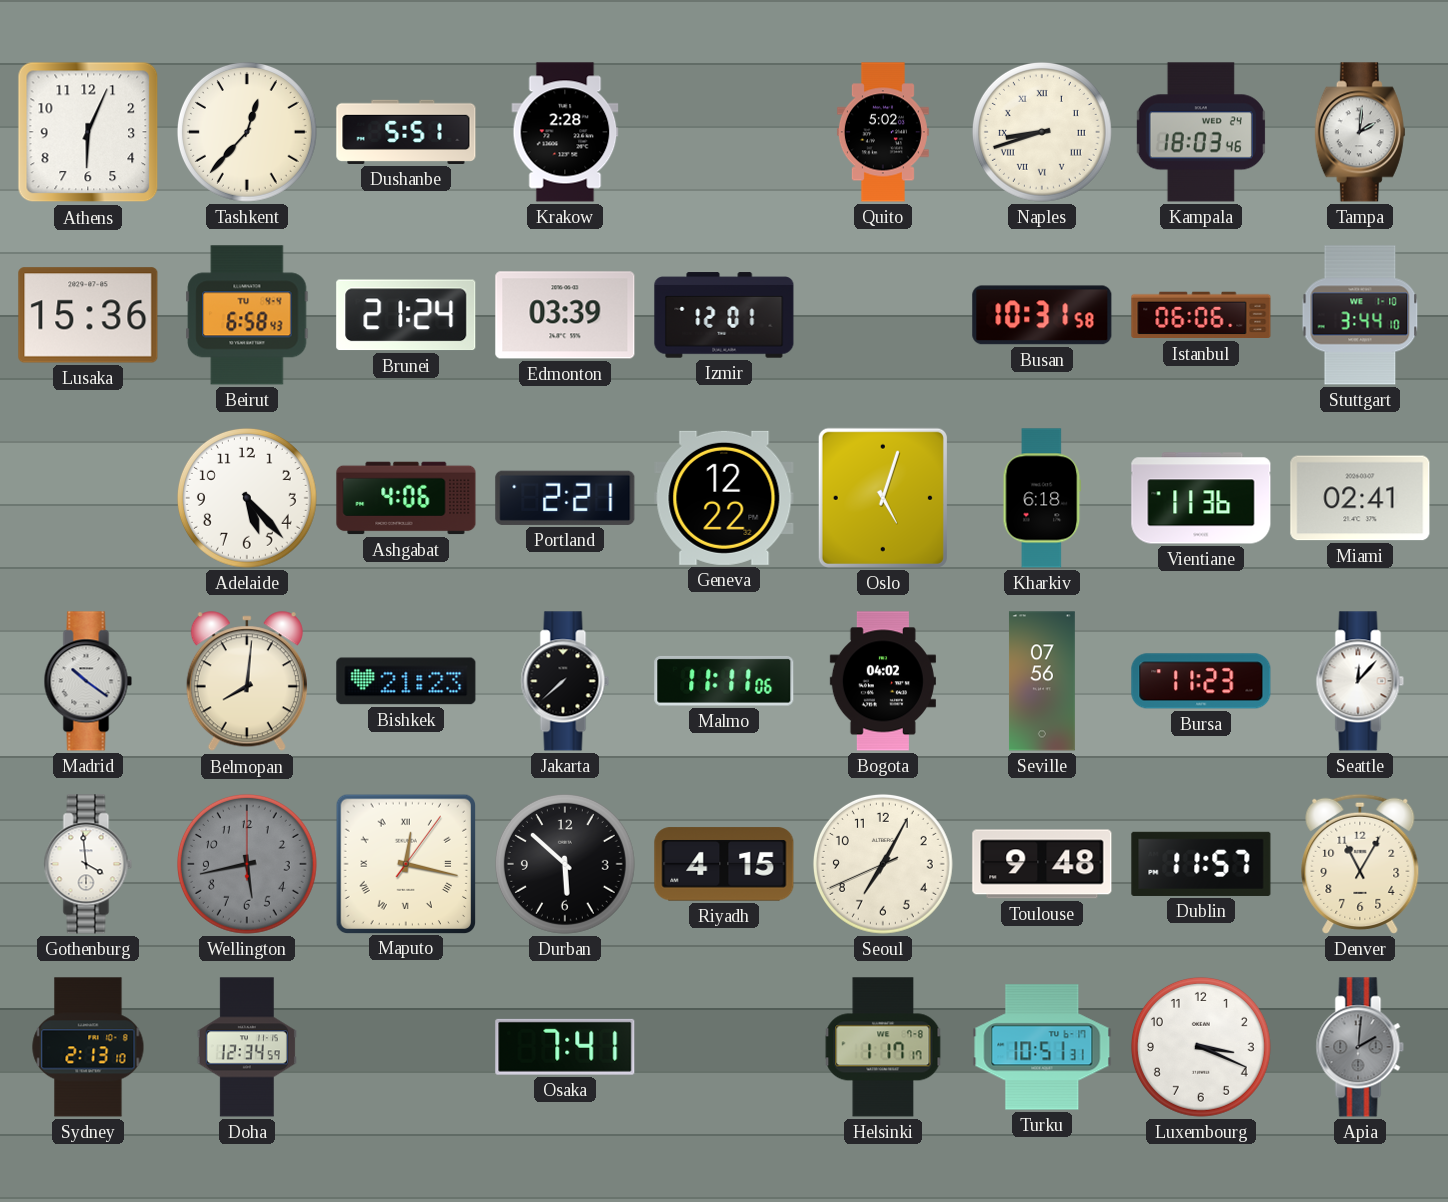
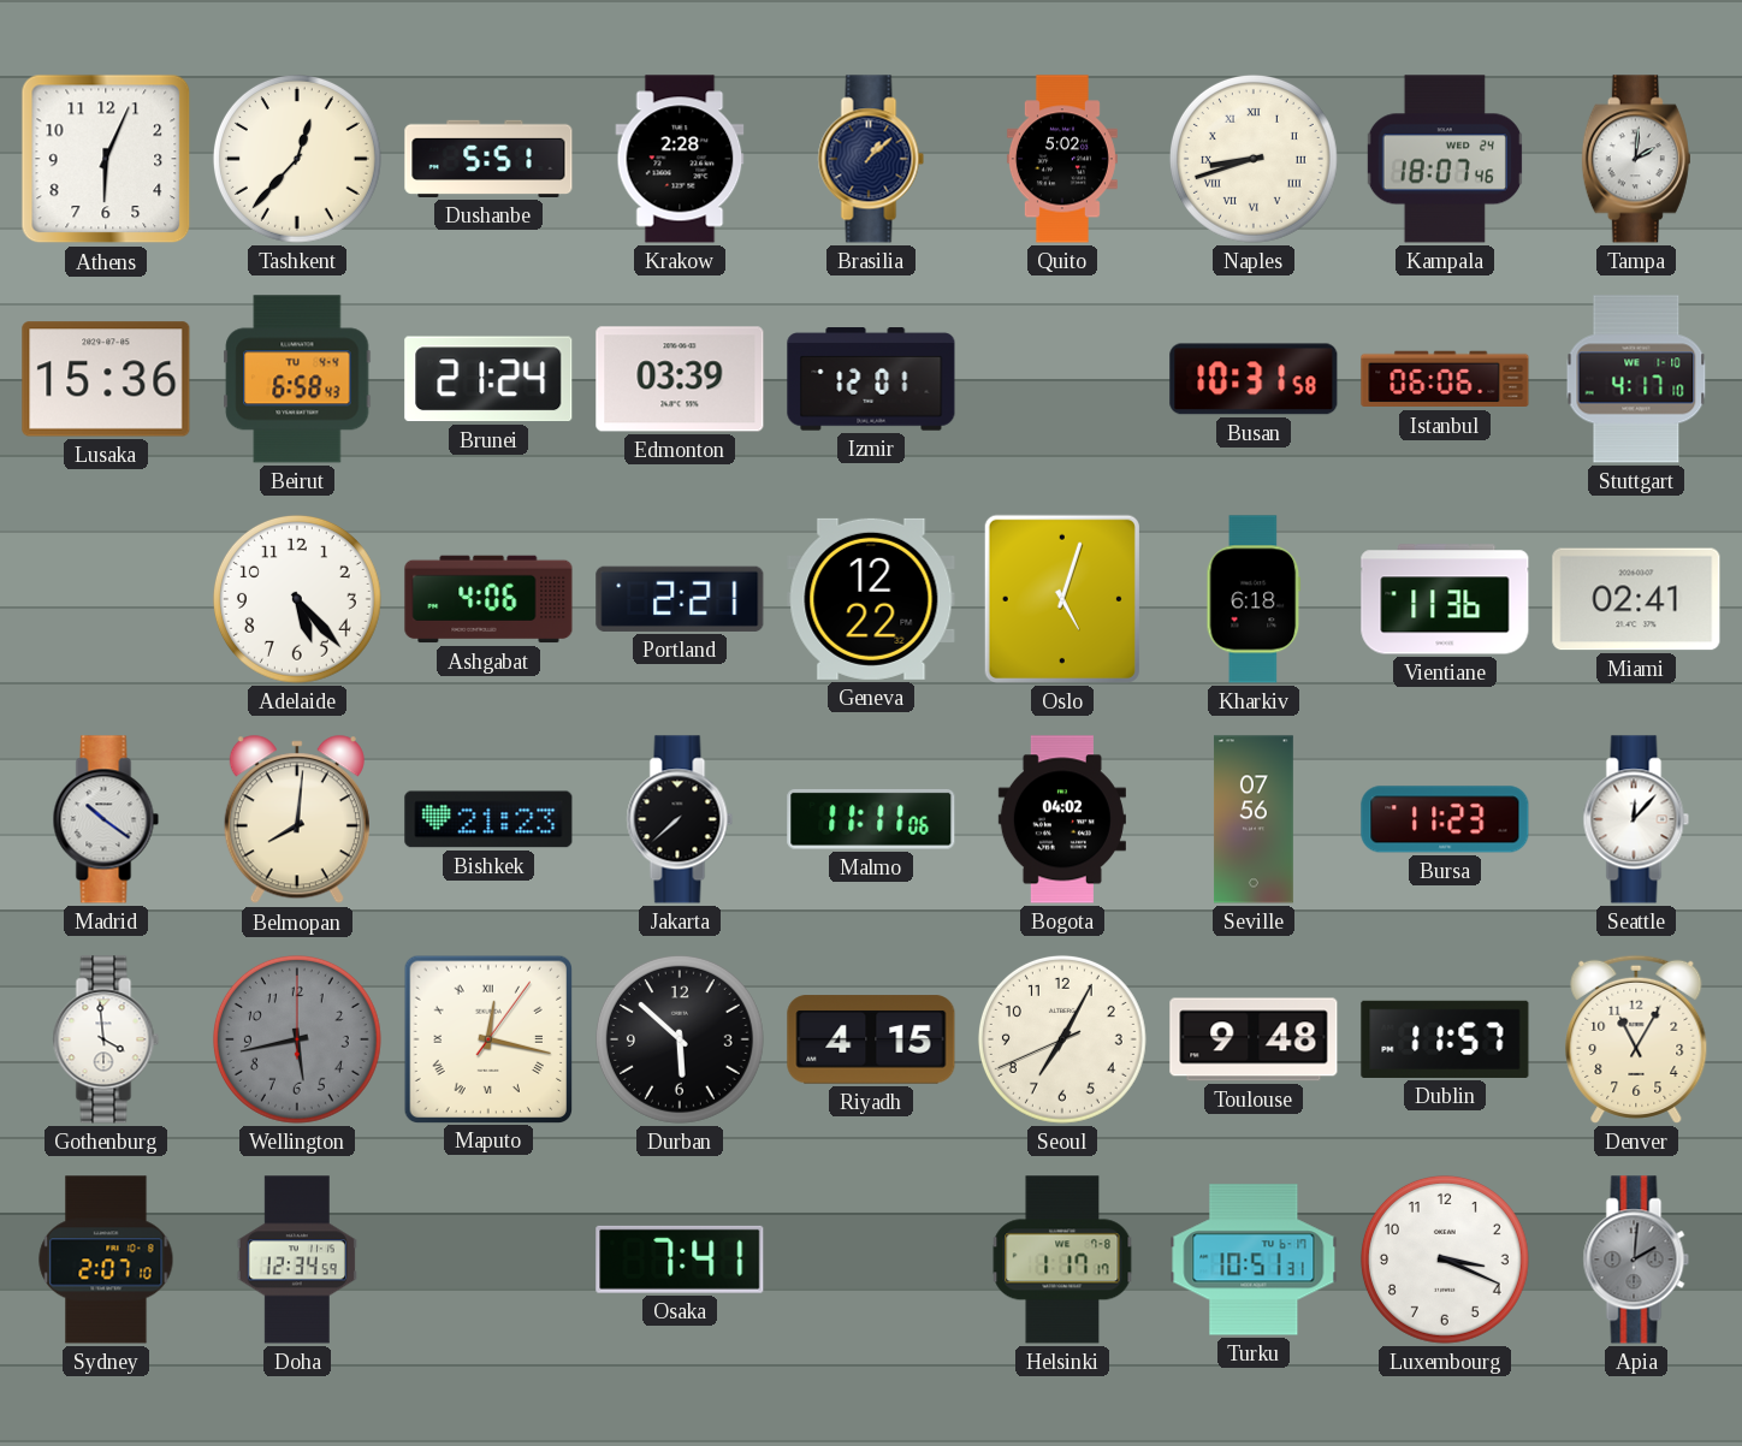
Brasilia: none -> 1:08 (871, 159)
Kampala: 18:03 -> 18:07 (1445, 159)
Stuttgart: 3:44 -> 4:17 (1636, 379)
Sydney: 2:13 -> 2:07 (106, 1260)
